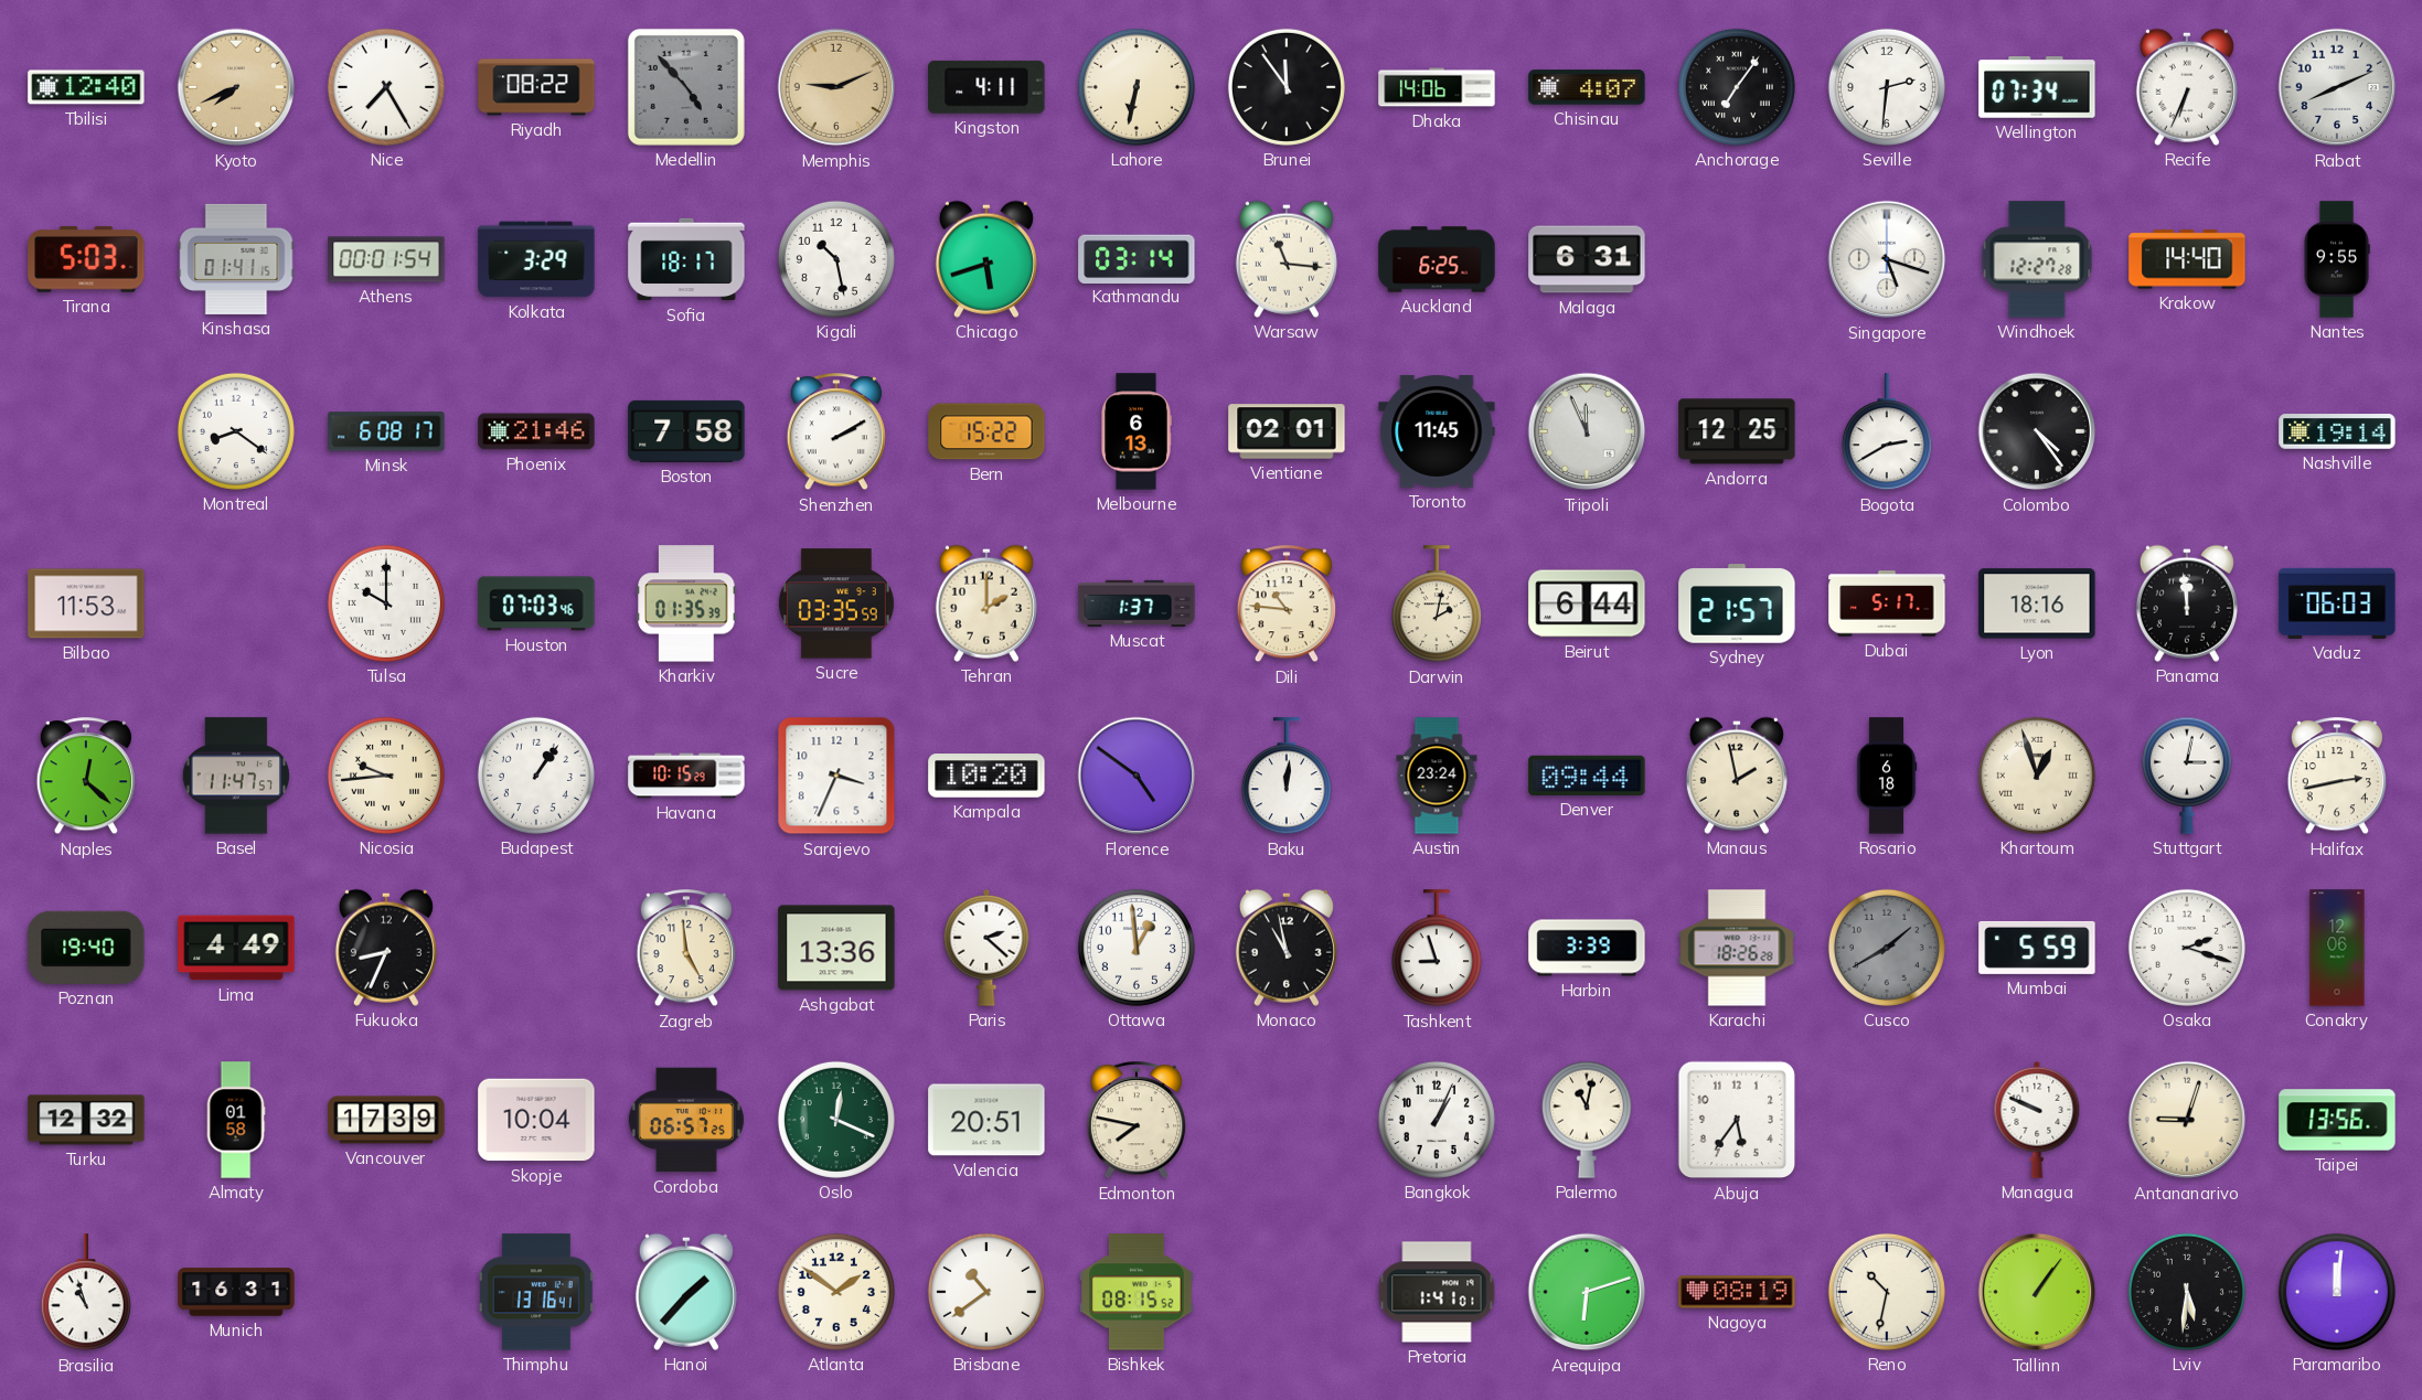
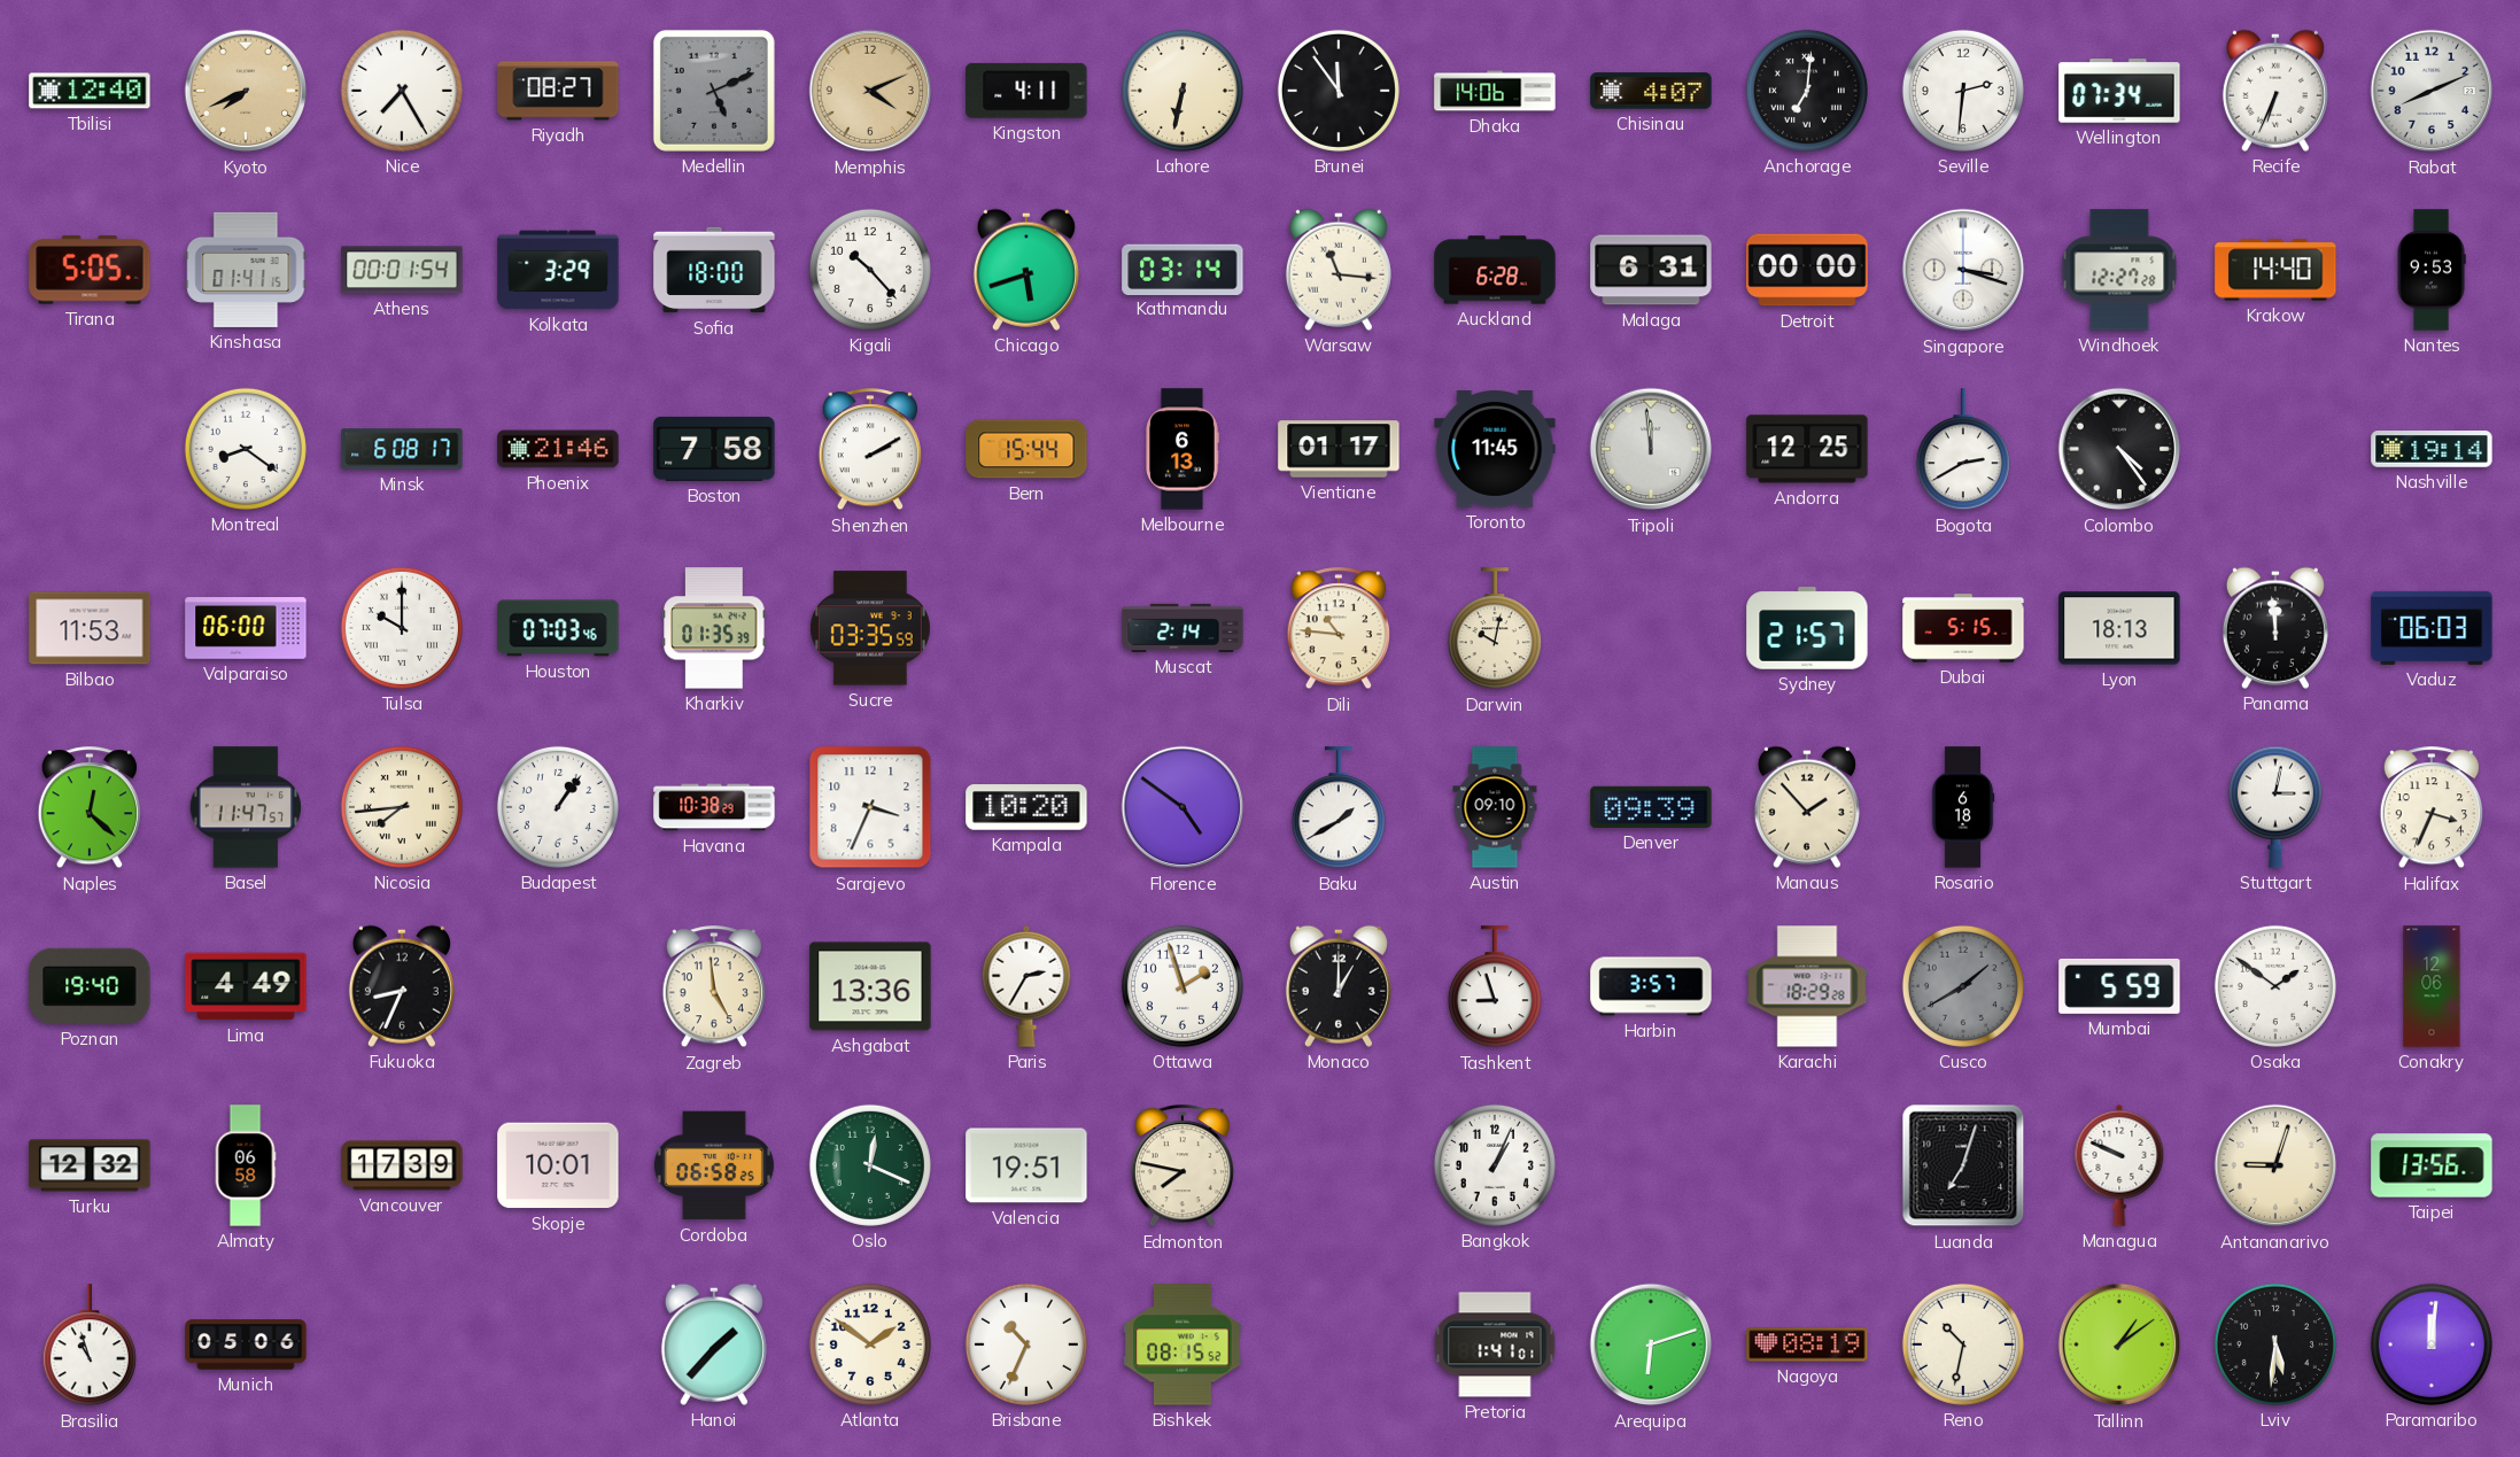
Riyadh: 08:22 -> 08:27 (558, 91)
Medellin: 4:53 -> 5:11 (714, 91)
Memphis: 9:11 -> 4:11 (870, 91)
Anchorage: 7:06 -> 7:01 (1807, 91)
Tirana: 5:03 -> 5:05 (90, 270)
Sofia: 18:17 -> 18:00 (714, 270)
Kigali: 10:28 -> 10:23 (870, 270)
Auckland: 6:25 -> 6:28 (1495, 270)
Detroit: none -> 00:00 (1807, 270)
Singapore: 5:18 -> 3:18 (1963, 270)
Nantes: 9:55 -> 9:53 (2432, 270)
Bern: 15:22 -> 15:44 (1026, 449)
Vientiane: 02:01 -> 01:17 (1339, 449)
Tripoli: 11:56 -> 11:59 (1651, 449)
Valparaiso: none -> 06:00 (246, 628)
Tehran: 2:00 -> none (986, 603)
Muscat: 1:37 -> 2:14 (1183, 628)
Darwin: 2:02 -> 10:02 (1495, 629)
Beirut: 6:44 -> none (1587, 603)
Dubai: 5:17 -> 5:15 (1963, 628)
Lyon: 18:16 -> 18:13 (2119, 628)
Nicosia: 9:44 -> 7:44 (402, 807)
Havana: 10:15 -> 10:38 (714, 807)
Baku: 12:01 -> 1:40 (1339, 808)
Austin: 23:24 -> 09:10 (1495, 807)
Denver: 09:44 -> 09:39 (1651, 807)
Manaus: 1:58 -> 1:53 (1807, 807)
Khartoum: 12:57 -> none (2037, 776)
Halifax: 2:43 -> 3:34 (2432, 808)
Paris: 2:22 -> 2:35 (1026, 986)
Ottawa: 12:59 -> 1:57 (1183, 986)
Monaco: 10:58 -> 1:00 (1339, 986)
Harbin: 3:39 -> 3:57 (1651, 986)
Karachi: 18:26 -> 18:29 (1807, 986)
Osaka: 2:18 -> 1:51 (2275, 986)
Almaty: 01:58 -> 06:58 (246, 1165)
Skopje: 10:04 -> 10:01 (558, 1165)
Cordoba: 06:57 -> 06:58 (714, 1165)
Valencia: 20:51 -> 19:51 (1026, 1165)
Palermo: 11:02 -> none (1587, 1120)
Abuja: 5:36 -> none (1737, 1120)
Luanda: none -> 7:03 (1963, 1165)
Munich: 16:31 -> 05:06 (246, 1344)
Thimphu: 13:16 -> none (536, 1292)
Brisbane: 10:39 -> 10:34 (1026, 1344)
Tallinn: 1:06 -> 1:09 (2119, 1344)
